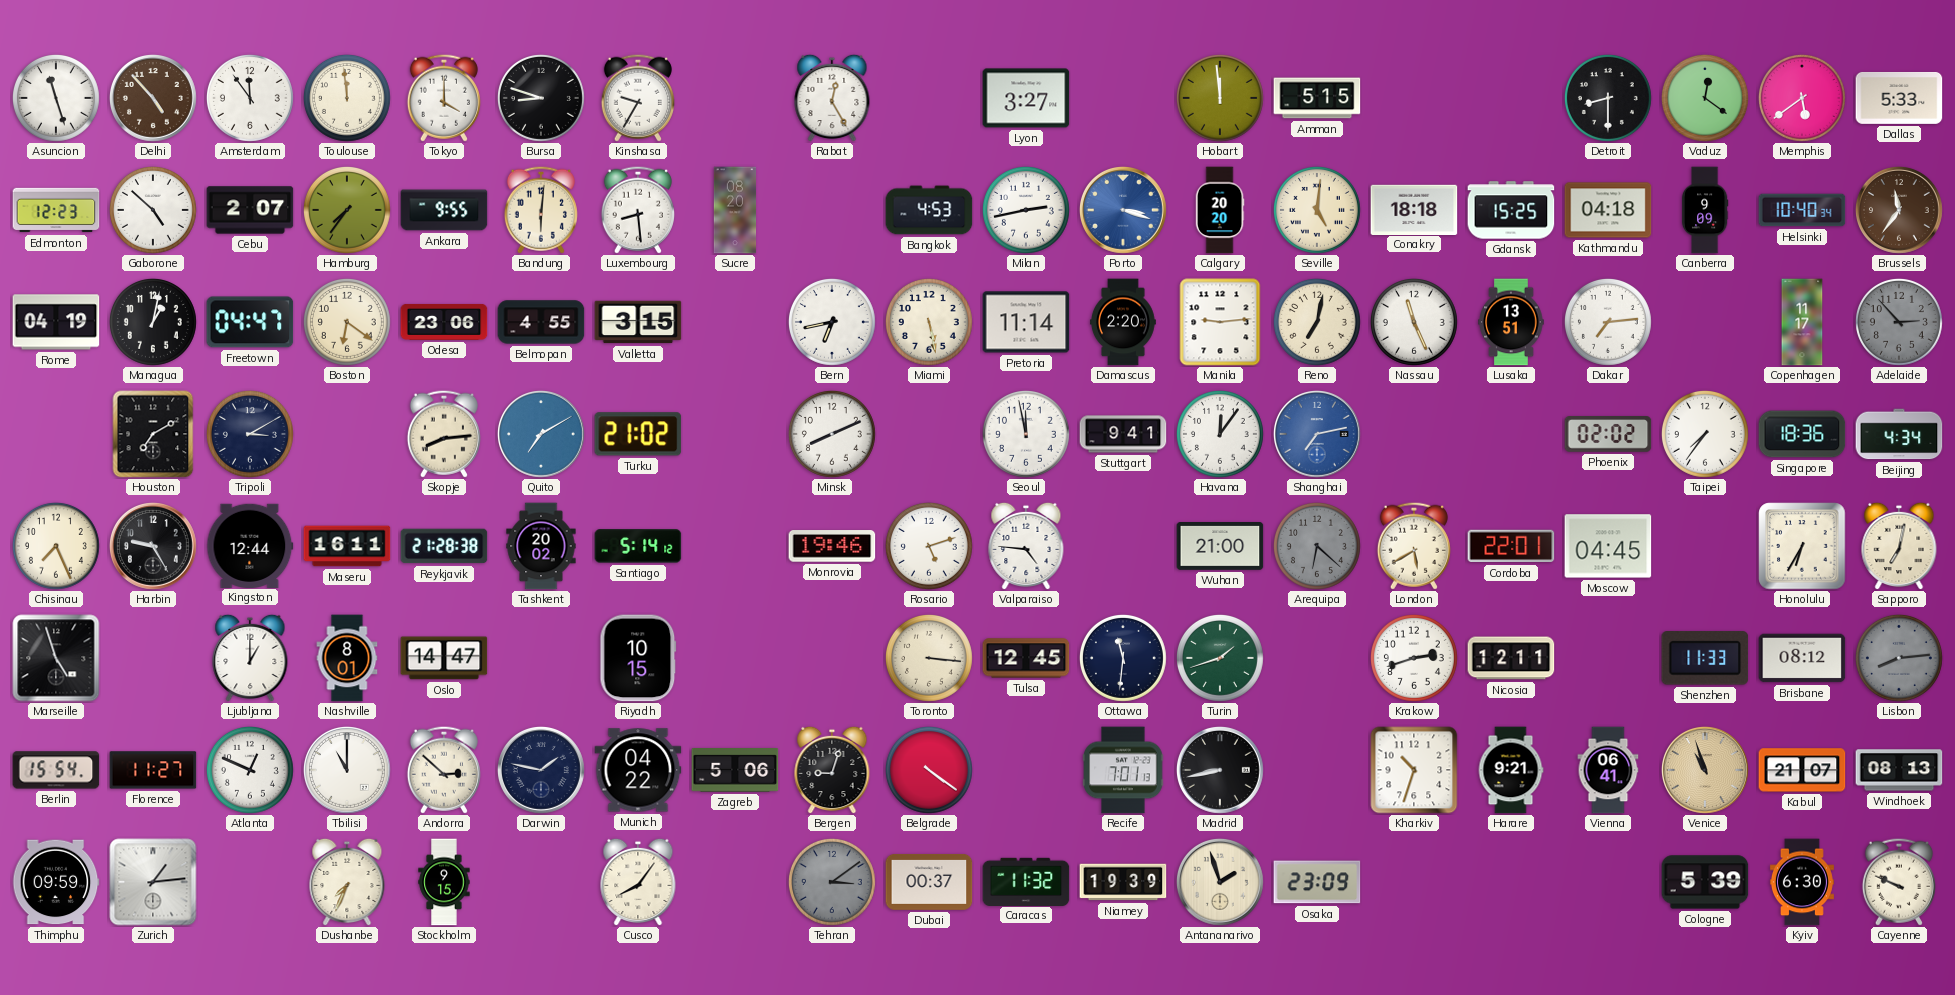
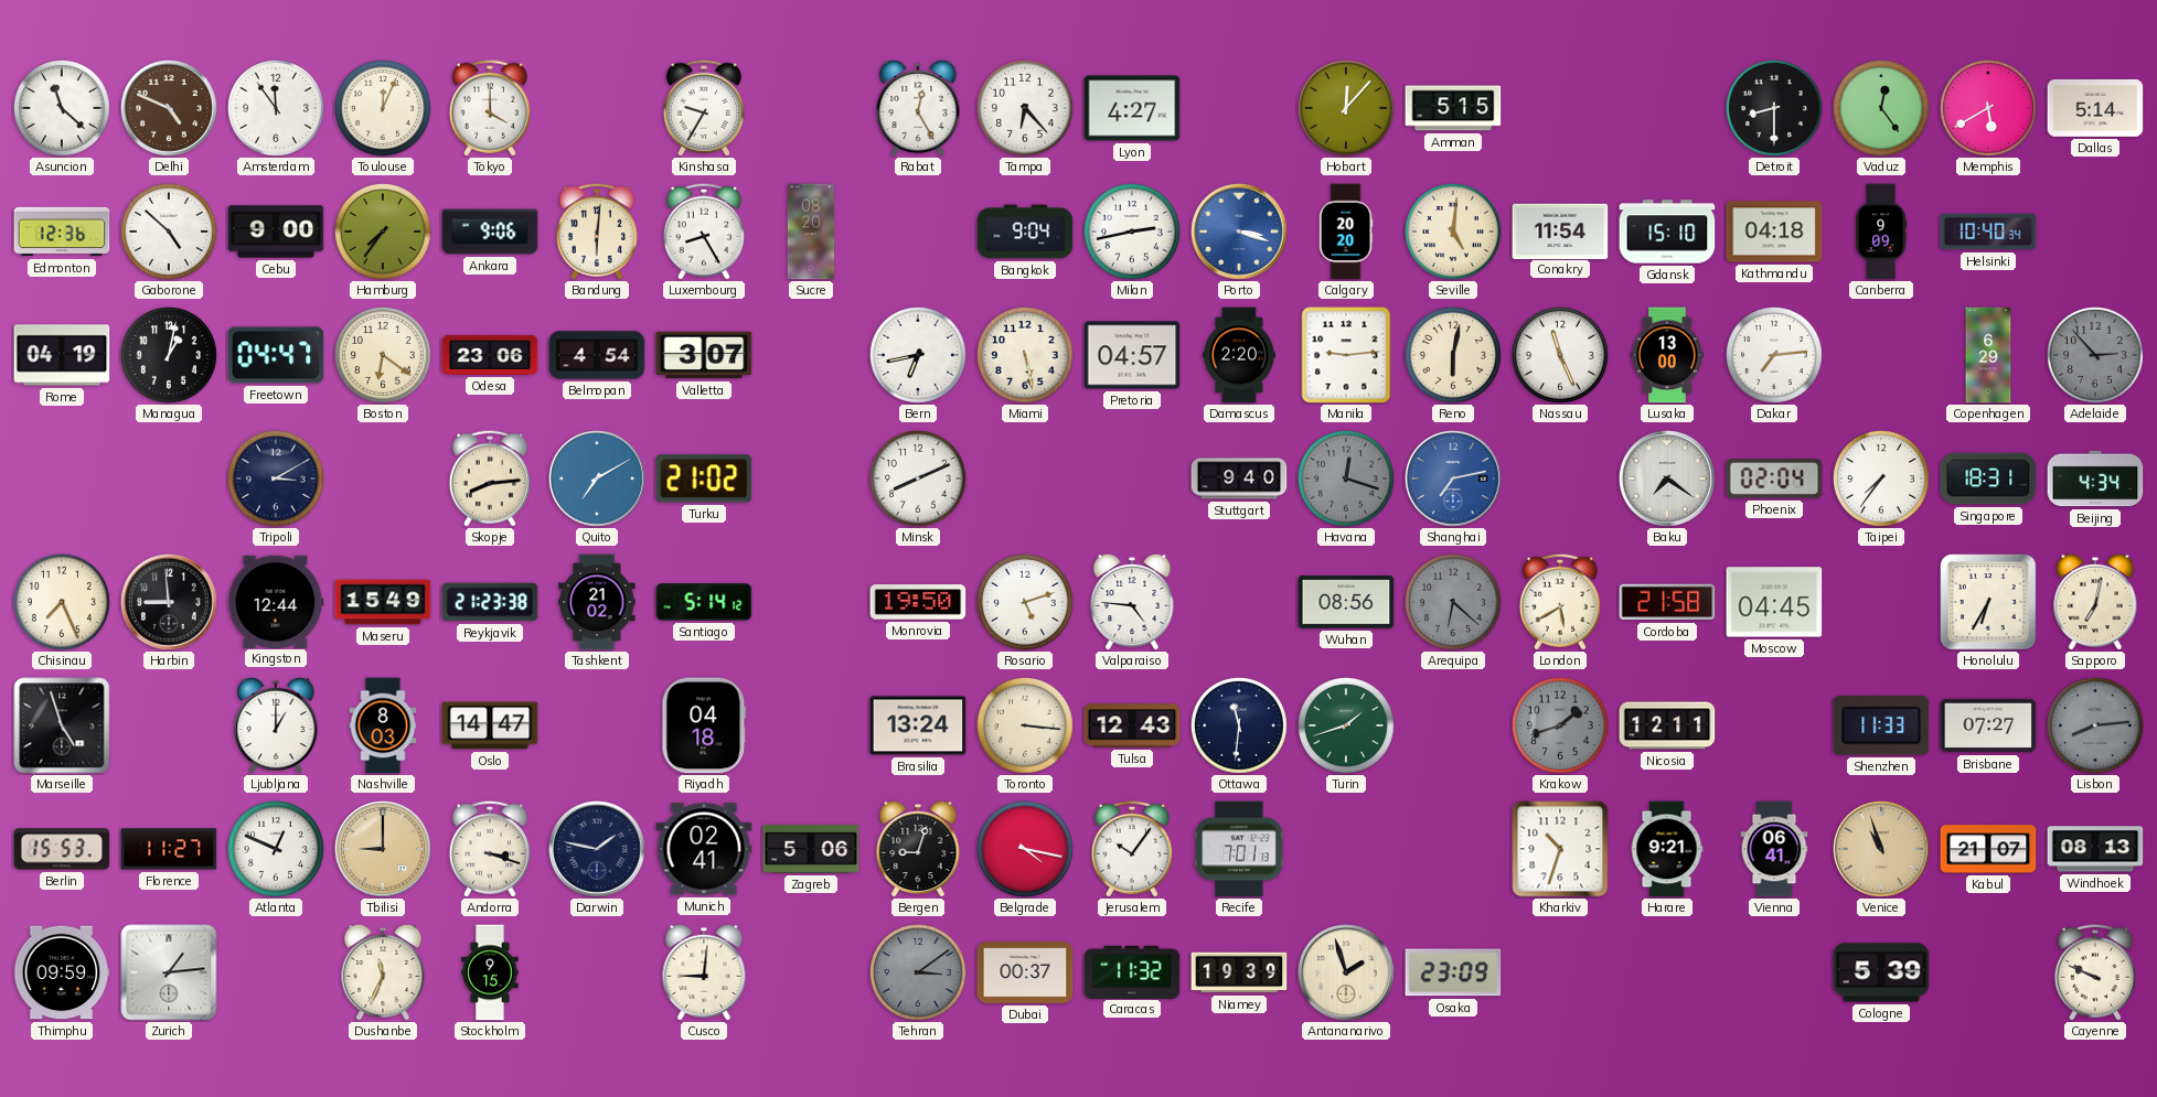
Asuncion: 11:27 -> 11:22 (62, 108)
Delhi: 4:53 -> 4:49 (170, 109)
Toulouse: 11:59 -> 12:04 (383, 108)
Bursa: 8:48 -> none (541, 98)
Tampa: none -> 6:23 (1025, 108)
Lyon: 3:27 -> 4:27 (1132, 108)
Hobart: 11:59 -> 12:07 (1346, 108)
Vaduz: 12:21 -> 12:24 (1881, 108)
Memphis: 5:39 -> 5:40 (1988, 108)
Dallas: 5:33 -> 5:14 (2095, 108)
Edmonton: 12:23 -> 12:36 (62, 232)
Cebu: 2:07 -> 9:00 (276, 232)
Ankara: 9:55 -> 9:06 (490, 232)
Luxembourg: 8:29 -> 8:25 (704, 232)
Bangkok: 4:53 -> 9:04 (1025, 232)
Conakry: 18:18 -> 11:54 (1560, 230)
Gdansk: 15:25 -> 15:10 (1667, 232)
Brussels: 11:36 -> none (1900, 211)
Belmopan: 4:55 -> 4:54 (597, 355)
Valletta: 3:15 -> 3:07 (704, 355)
Pretoria: 11:14 -> 04:57 (1132, 355)
Reno: 7:02 -> 6:02 (1453, 355)
Lusaka: 13:51 -> 13:00 (1667, 355)
Copenhagen: 11:17 -> 6:29 (1988, 355)
Houston: 7:10 -> none (153, 434)
Seoul: 11:58 -> none (1026, 434)
Stuttgart: 9:41 -> 9:40 (1239, 478)
Havana: 12:06 -> 12:18 (1346, 478)
Havana dial: white -> grey (1346, 478)
Baku: none -> 7:21 (1668, 480)
Phoenix: 02:02 -> 02:04 (1774, 478)
Singapore: 18:36 -> 18:31 (1988, 478)
Harbin: 9:25 -> 8:59 (170, 603)
Maseru: 16:11 -> 15:49 (383, 602)
Reykjavik: 21:28 -> 21:23 (490, 602)
Tashkent: 20:02 -> 21:02 (597, 602)
Monrovia: 19:46 -> 19:50 (918, 602)
Wuhan: 21:00 -> 08:56 (1346, 603)
Cordoba: 22:01 -> 21:58 (1667, 602)
Nashville: 8:01 -> 8:03 (383, 725)
Riyadh: 10:15 -> 04:18 (704, 725)
Brasilia: none -> 13:24 (918, 725)
Tulsa: 12:45 -> 12:43 (1132, 725)
Krakow: 2:42 -> 1:42 (1560, 725)
Krakow dial: white -> grey (1560, 725)
Brisbane: 08:12 -> 07:27 (1988, 725)
Berlin: 15:54 -> 15:53 (62, 849)
Tbilisi: 11:00 -> 9:00 (384, 850)
Tbilisi dial: white -> champagne (384, 850)
Andorra: 2:52 -> 3:18 (490, 849)
Munich: 04:22 -> 02:41 (704, 849)
Belgrade: 4:21 -> 4:17 (1025, 849)
Jerusalem: none -> 10:06 (1132, 849)
Madrid: 8:43 -> none (1221, 771)
Dushanbe: 7:34 -> 11:34 (383, 972)
Cusco: 8:06 -> 9:01 (704, 972)
Kyiv: 6:30 -> none (1802, 882)
